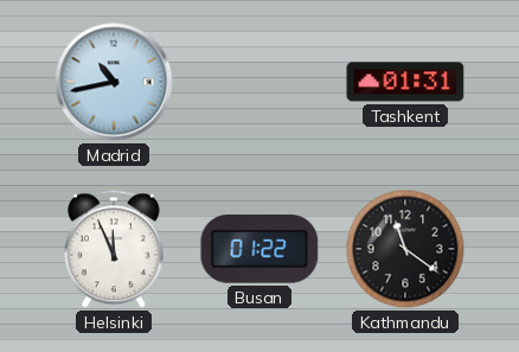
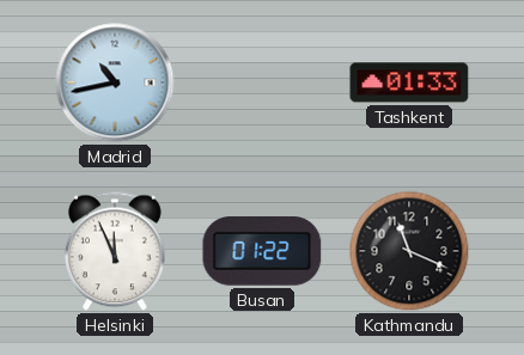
Tashkent: 01:31 -> 01:33 (409, 82)
Kathmandu: 11:21 -> 11:19 (409, 251)
